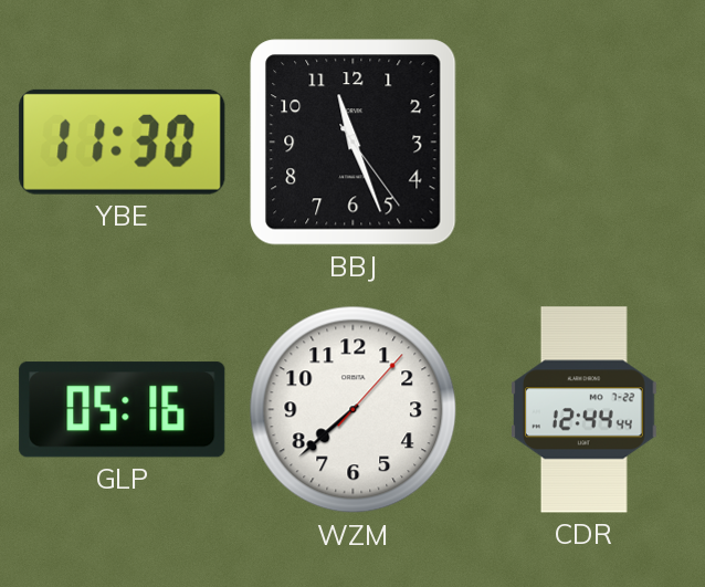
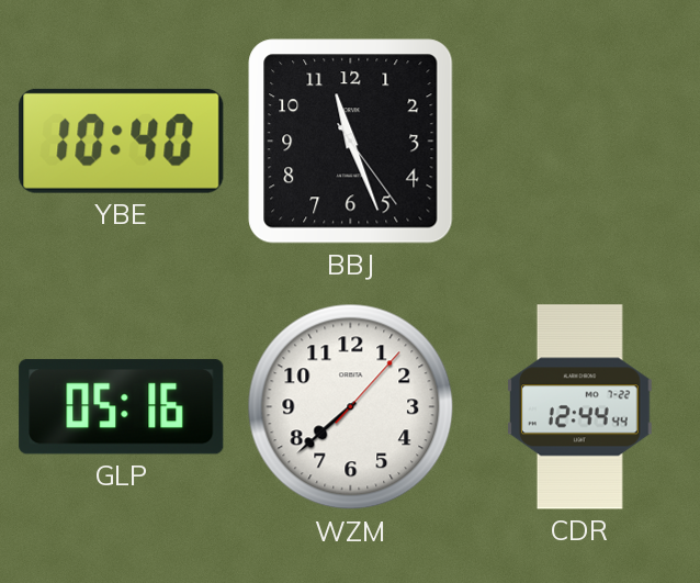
YBE: 11:30 -> 10:40 (122, 141)
